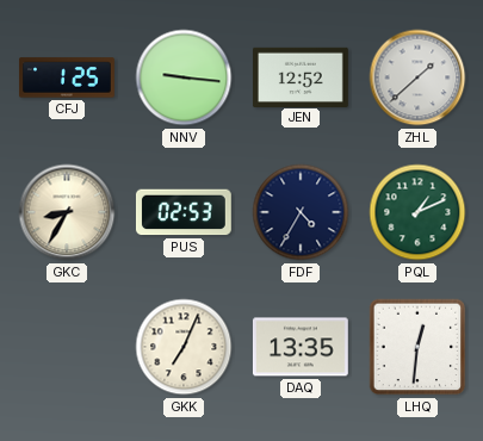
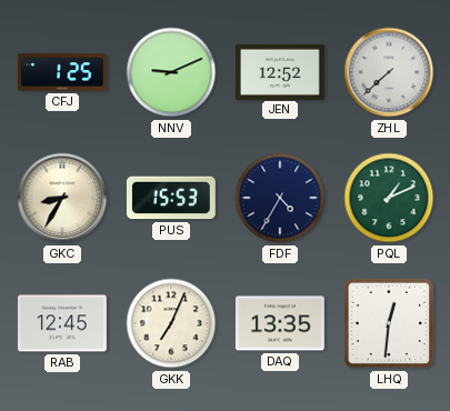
NNV: 9:16 -> 9:11 (171, 72)
ZHL: 1:38 -> 7:38 (389, 72)
PUS: 02:53 -> 15:53 (171, 198)
RAB: none -> 12:45 (62, 323)
